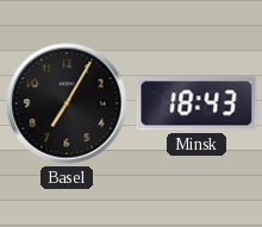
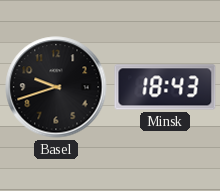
Basel: 7:05 -> 9:42 (56, 87)
